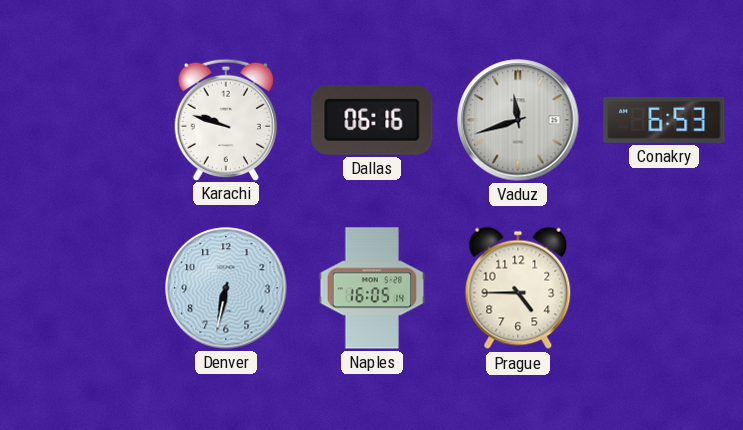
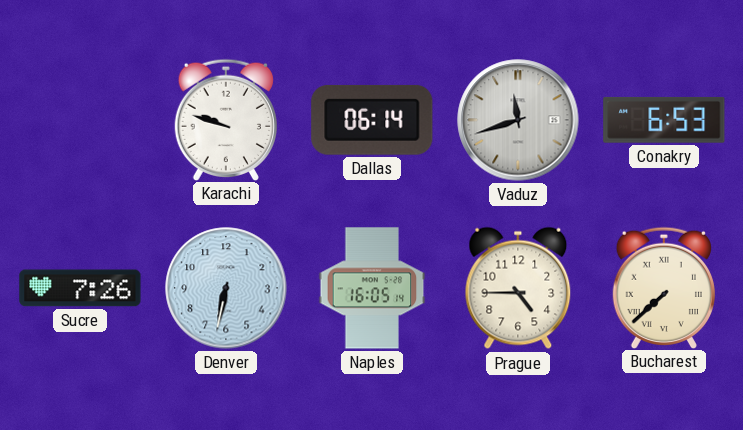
Dallas: 06:16 -> 06:14 (372, 120)
Sucre: none -> 7:26 (80, 288)
Bucharest: none -> 7:38 (664, 287)
